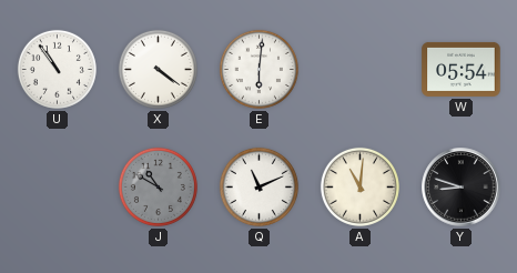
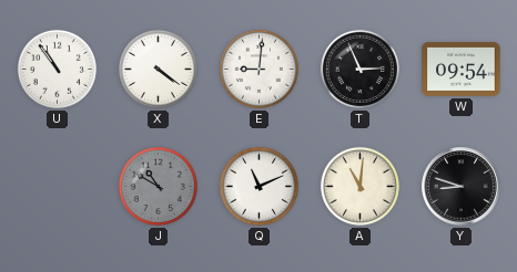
E: 6:01 -> 9:01 (258, 69)
T: none -> 2:56 (359, 69)
W: 05:54 -> 09:54 (462, 69)
